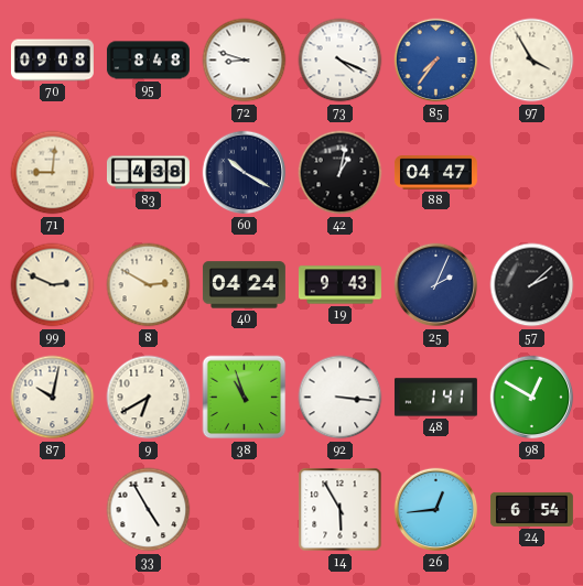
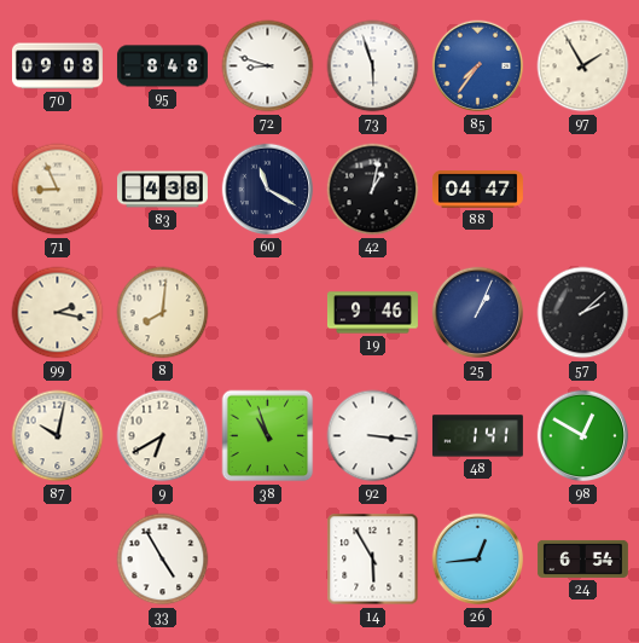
73: 4:19 -> 5:57 (373, 66)
97: 3:55 -> 1:55 (583, 66)
71: 9:01 -> 8:56 (58, 190)
60: 10:20 -> 11:20 (268, 190)
99: 2:49 -> 2:17 (58, 313)
8: 2:50 -> 8:01 (163, 313)
40: 04:24 -> none (244, 285)
19: 9:43 -> 9:46 (372, 313)
25: 2:04 -> 1:04 (478, 313)
